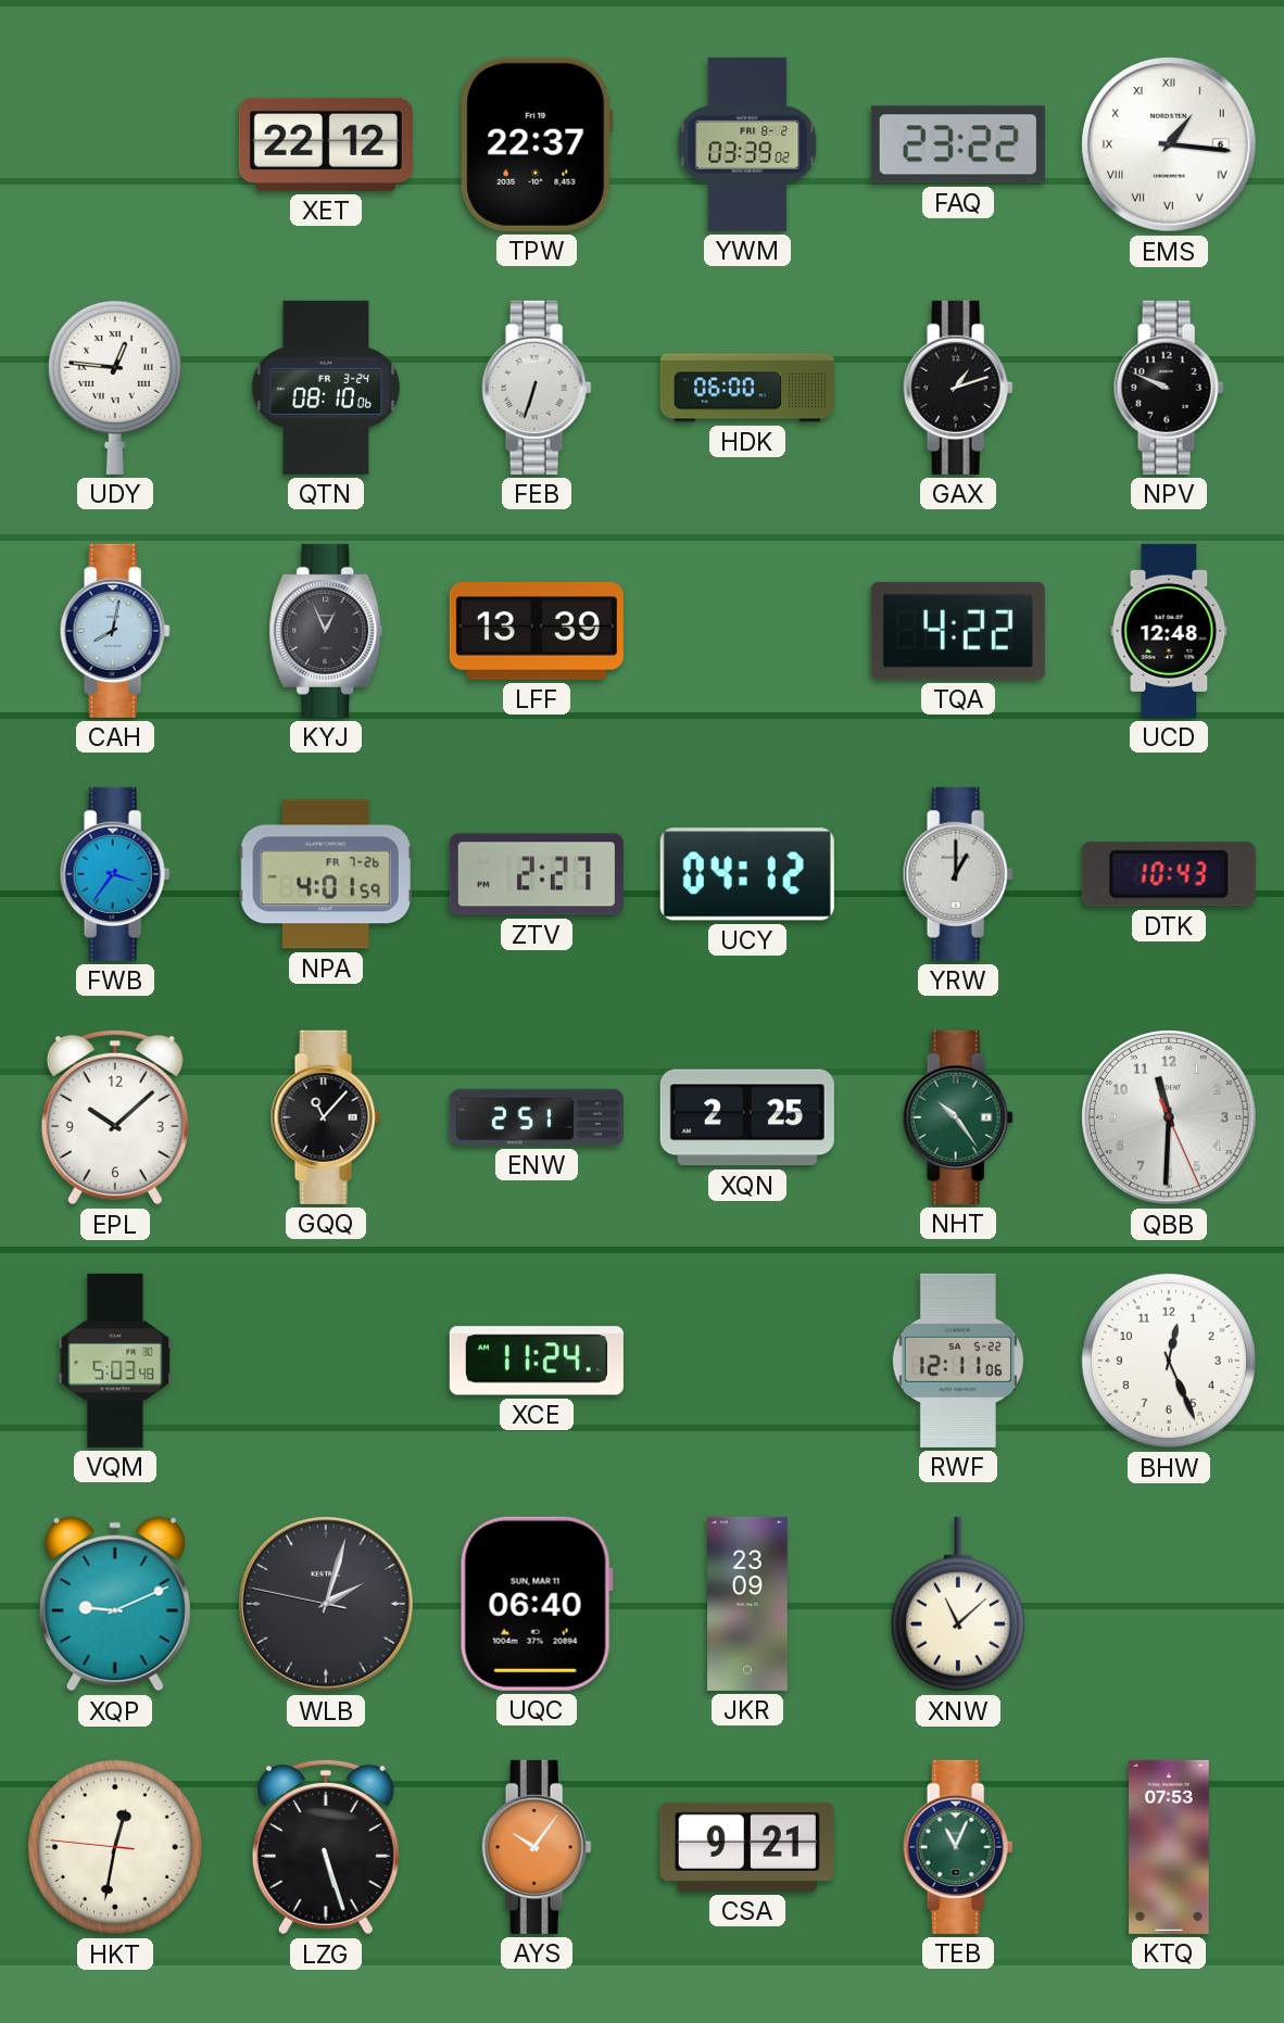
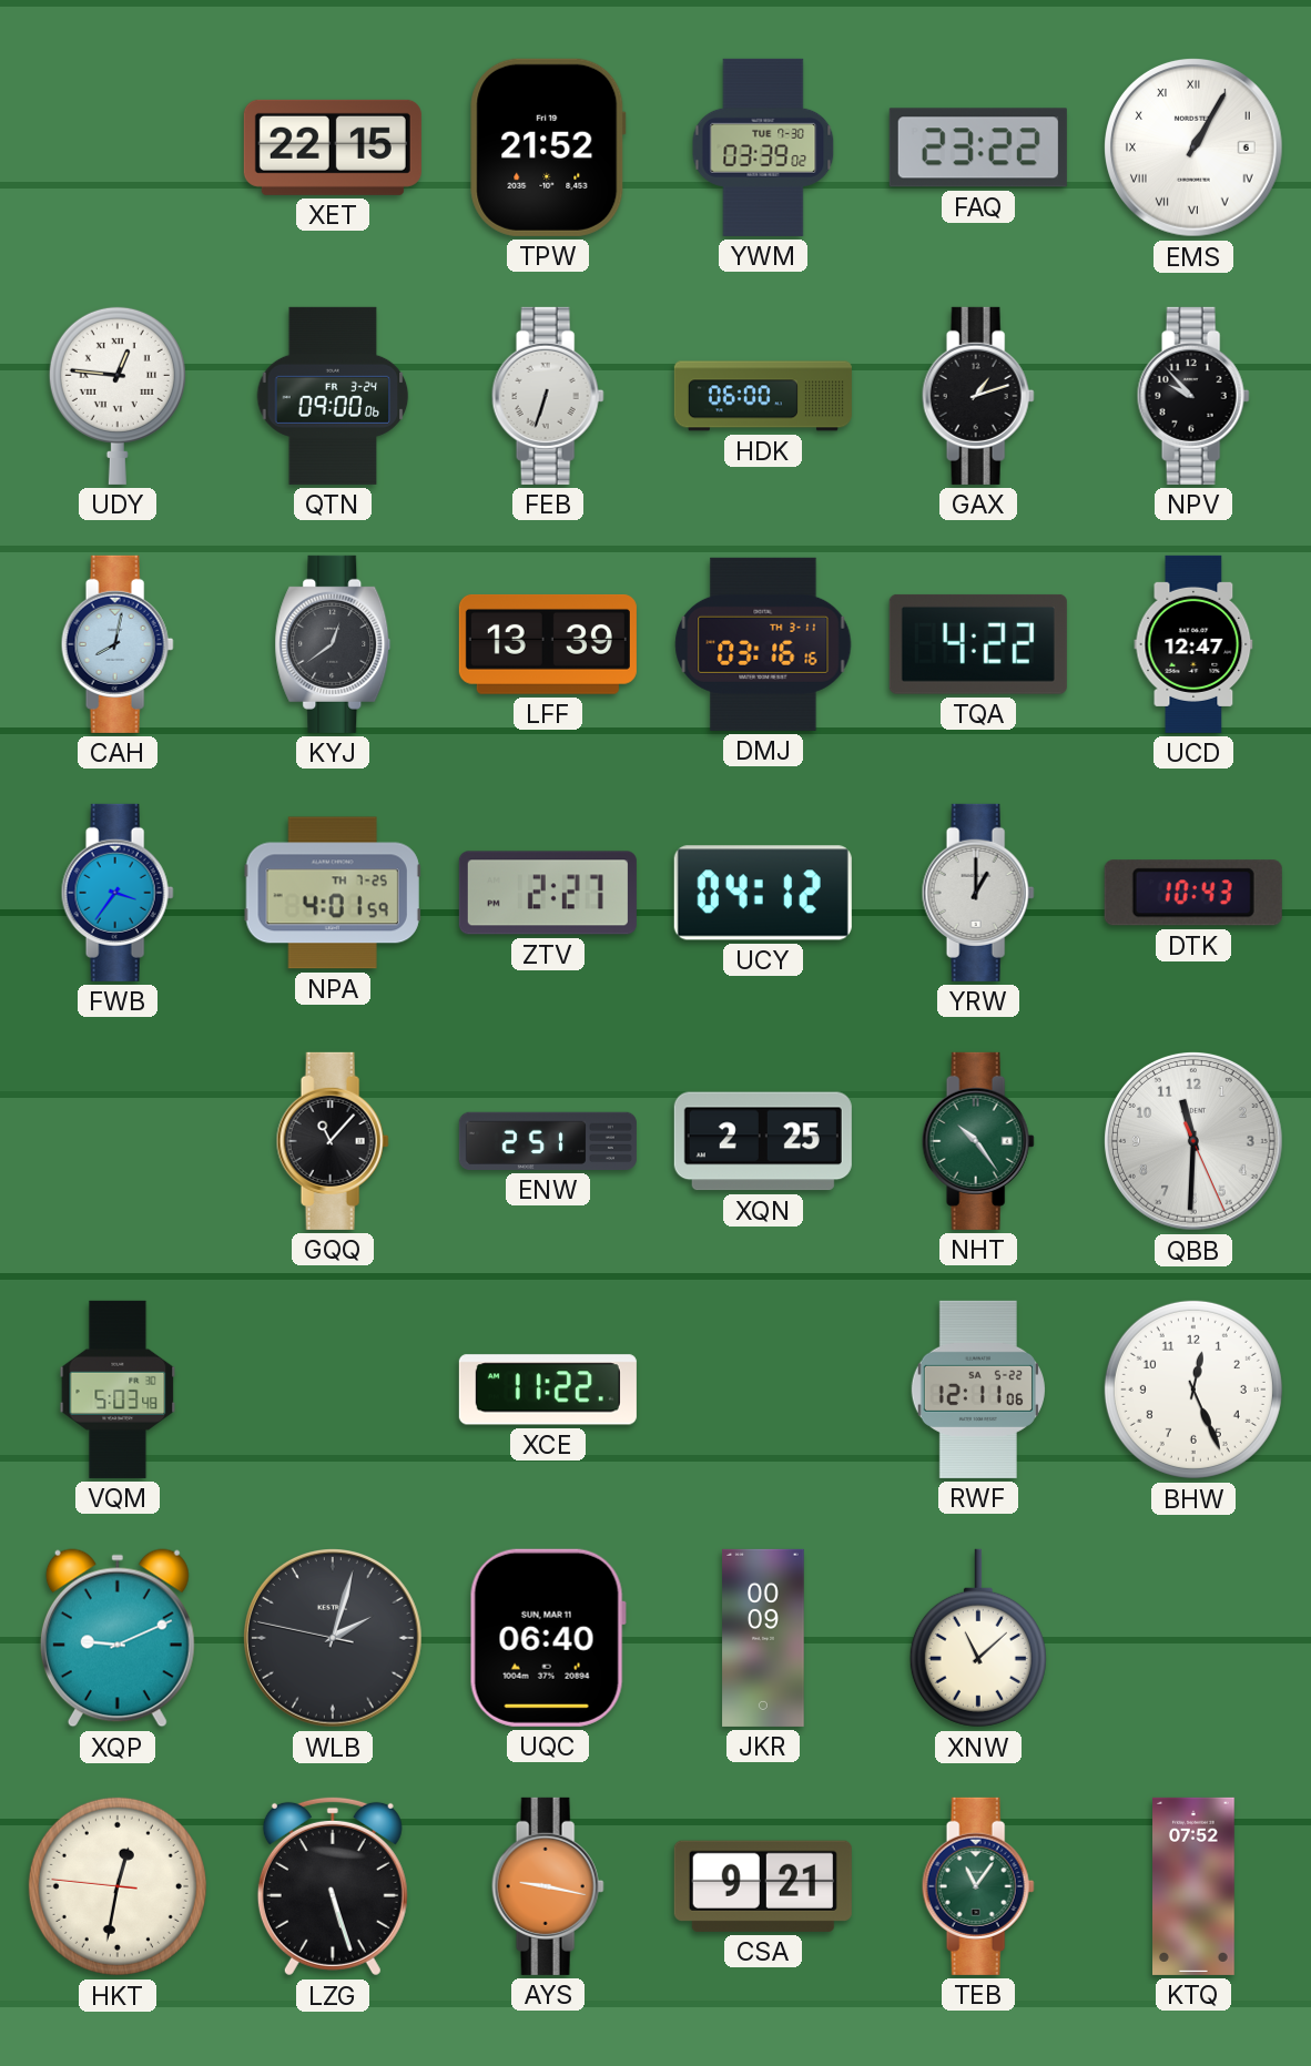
XET: 22:12 -> 22:15 (333, 147)
TPW: 22:37 -> 21:52 (548, 147)
YWM date: FRI 8-2 -> TUE 7-30 (763, 147)
EMS: 1:16 -> 1:05 (1195, 149)
QTN: 08:10 -> 09:00 (333, 396)
NPV: 9:49 -> 9:53 (1193, 396)
KYJ: 12:56 -> 12:39 (333, 644)
DMJ: none -> 03:16 (763, 644)
UCD: 12:48 -> 12:47 (1193, 644)
NPA date: FR 7-26 -> TH 7-25 (333, 893)
EPL: 10:08 -> none (115, 1117)
XCE: 11:24 -> 11:22 (548, 1390)
JKR: 23:09 -> 00:09 (763, 1638)
AYS: 10:06 -> 9:17 (548, 1886)
TEB: 11:04 -> 11:06 (978, 1886)
KTQ: 07:53 -> 07:52 (1195, 1886)
